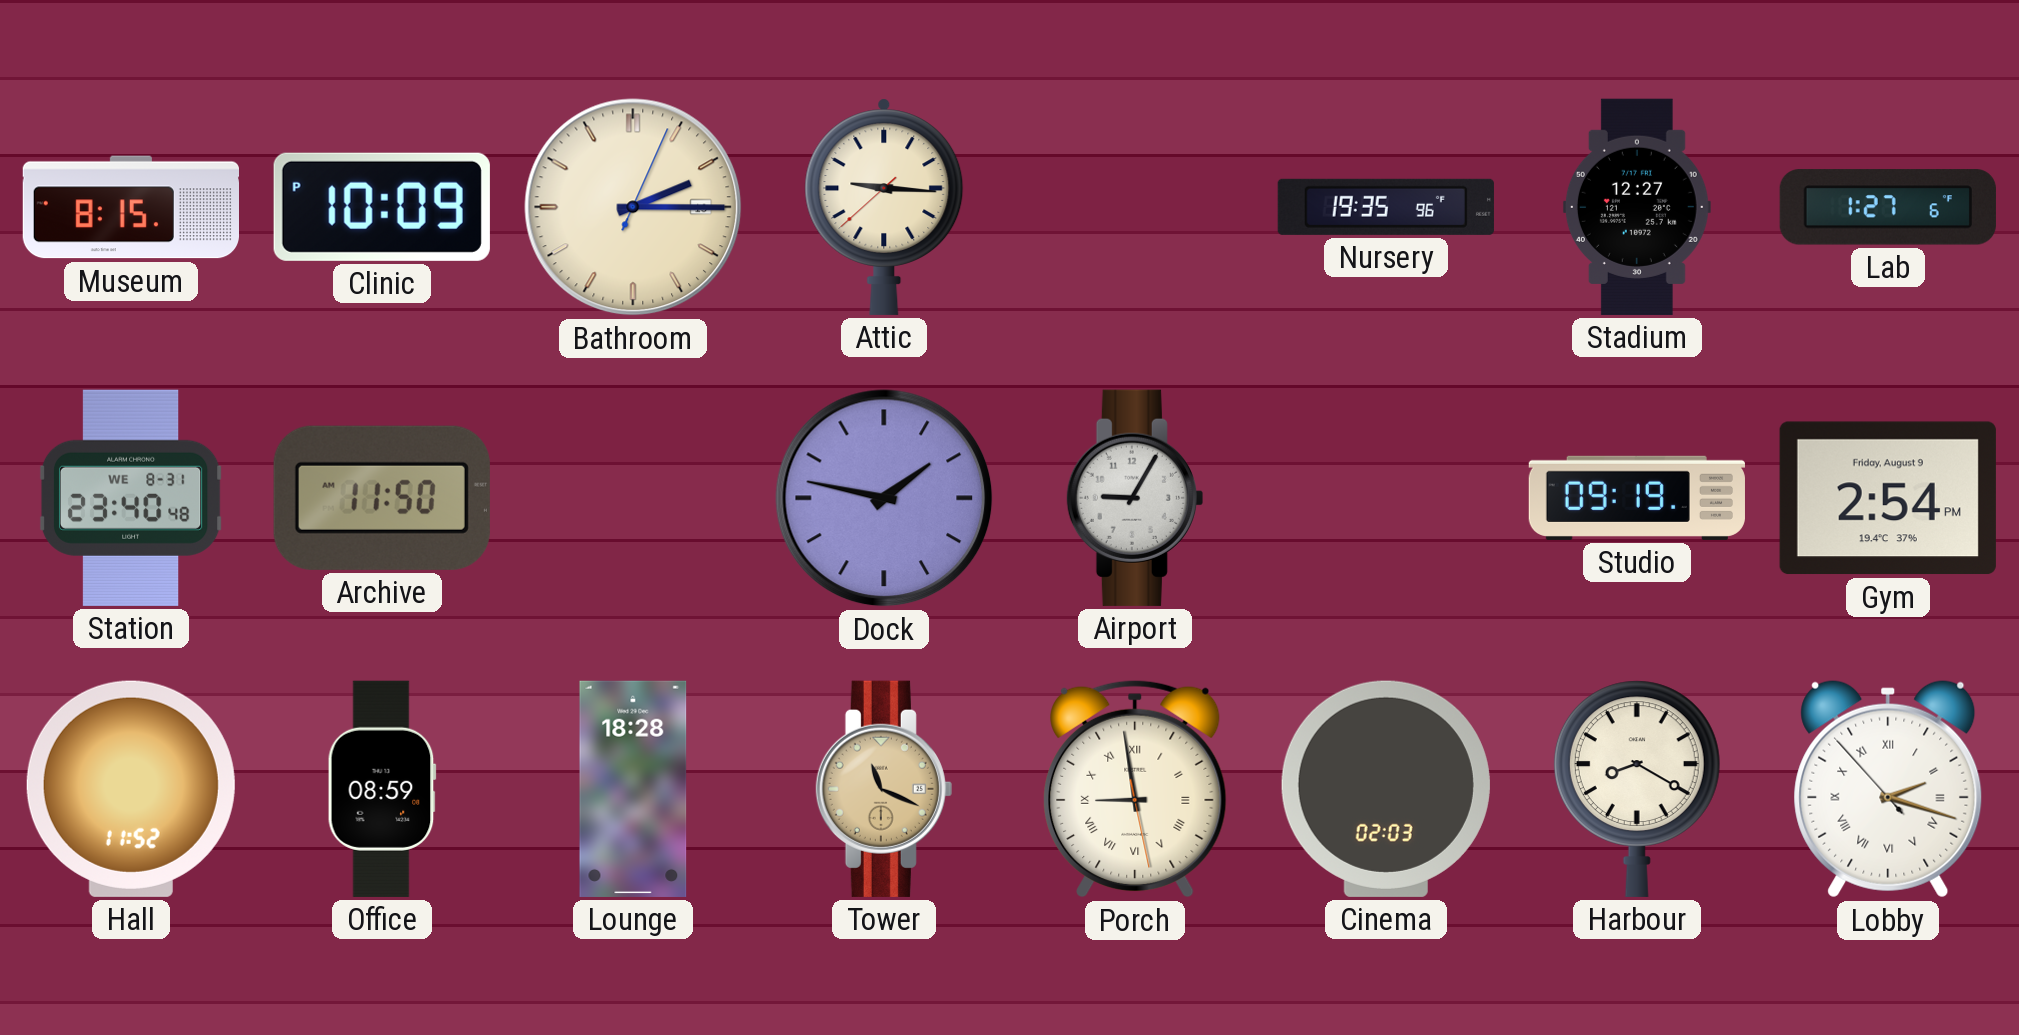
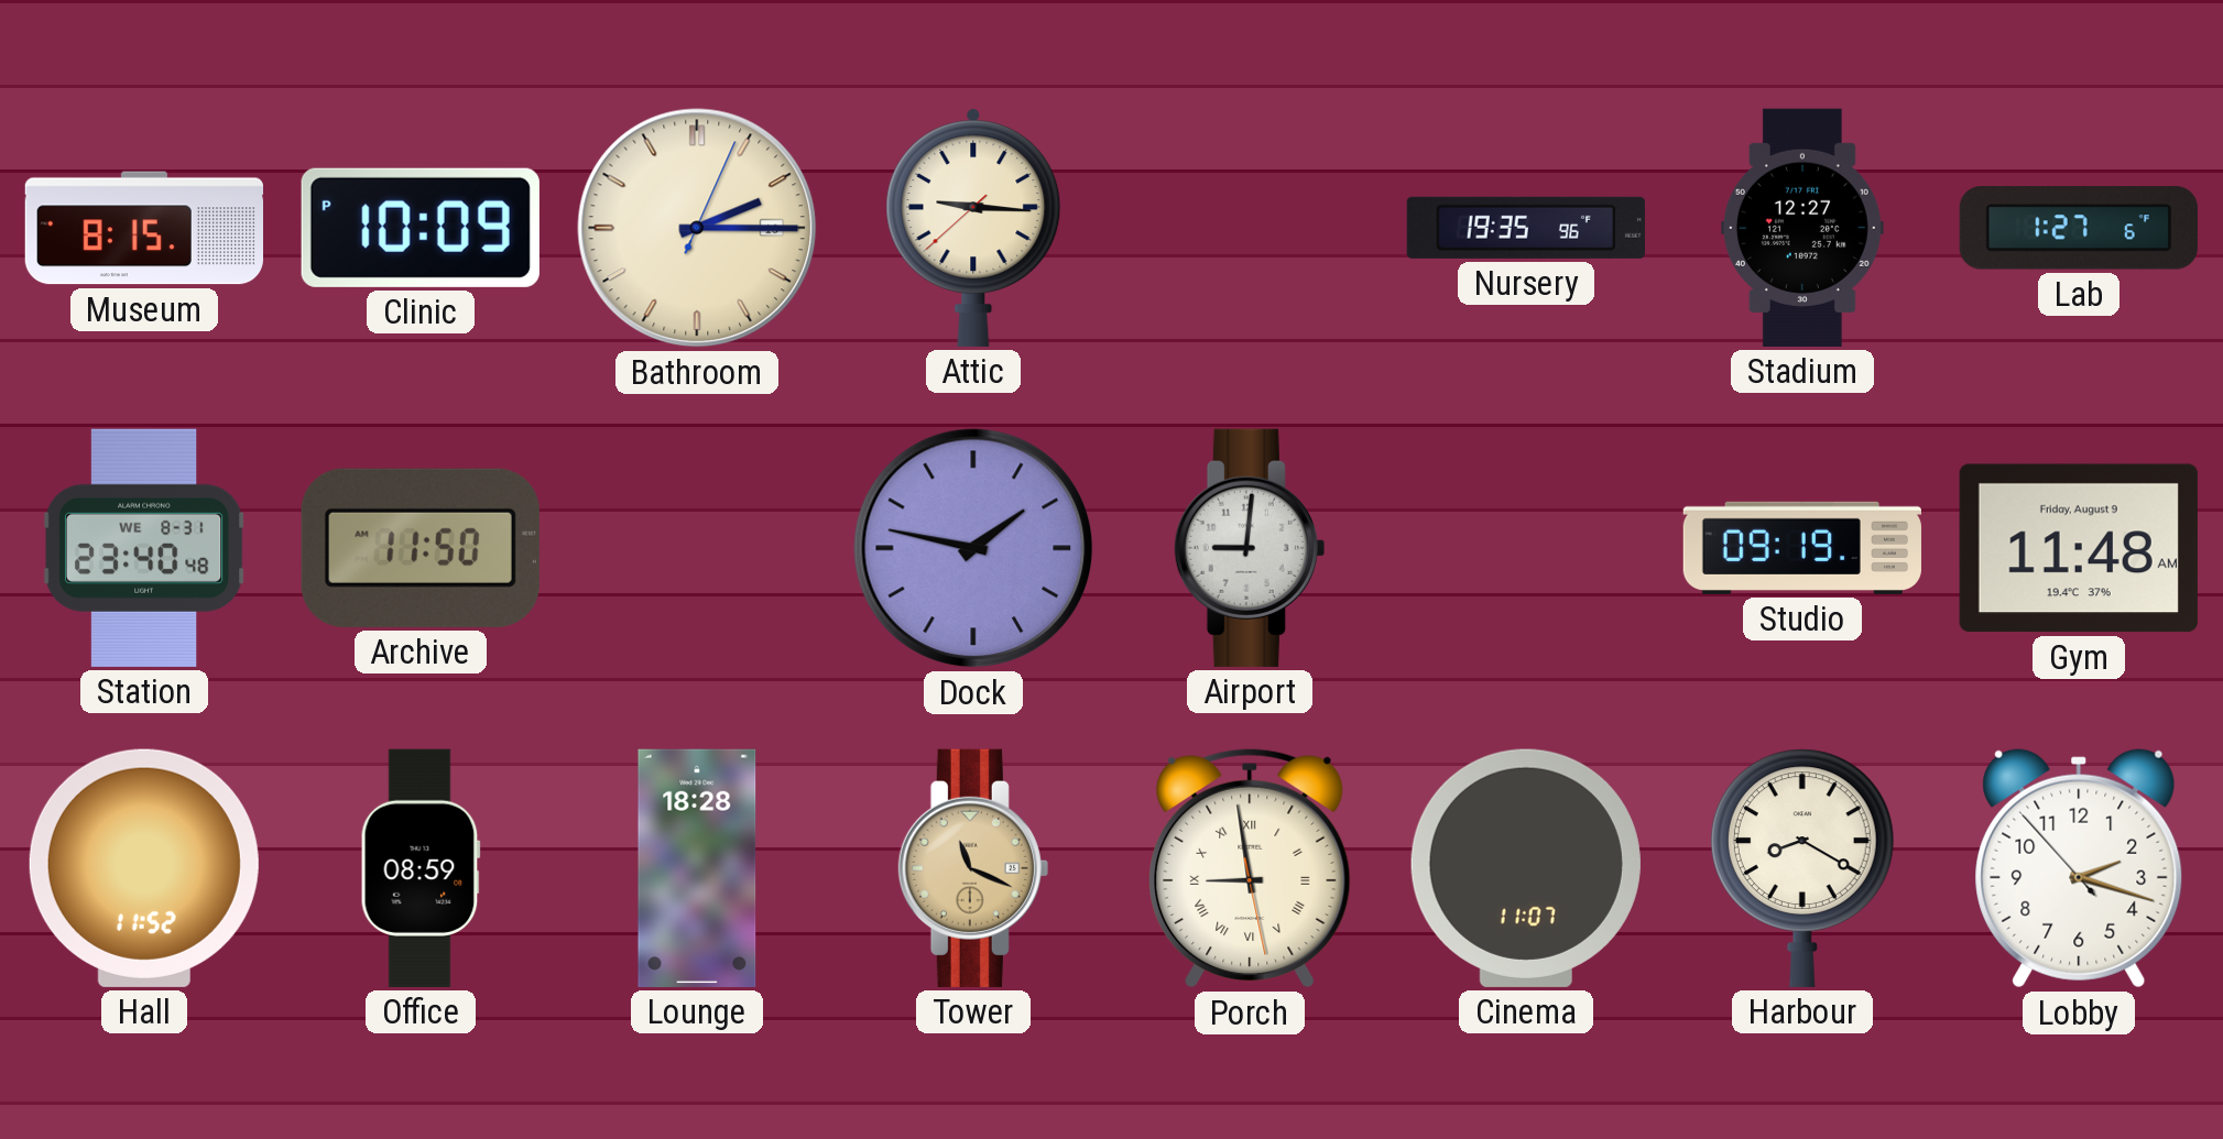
Airport: 9:05 -> 9:01 (1250, 548)
Gym: 2:54 -> 11:48 (2079, 548)
Cinema: 02:03 -> 11:07 (1526, 868)
Lobby numerals: Roman -> Arabic (2079, 868)
